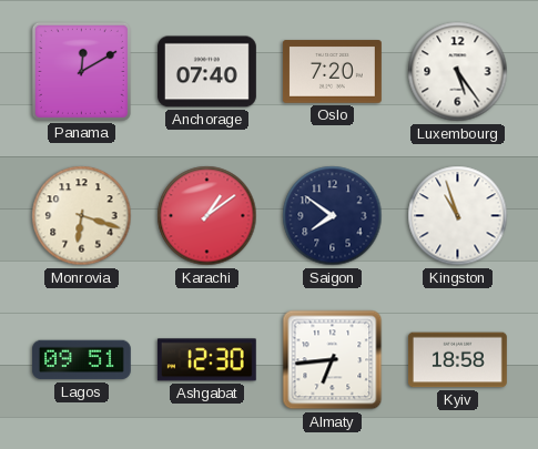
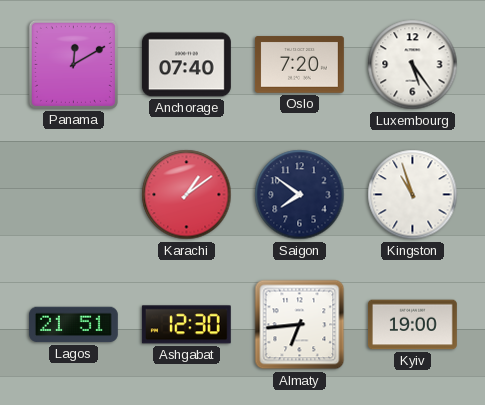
Monrovia: 6:18 -> none (82, 216)
Lagos: 09:51 -> 21:51 (73, 325)
Kyiv: 18:58 -> 19:00 (412, 325)
